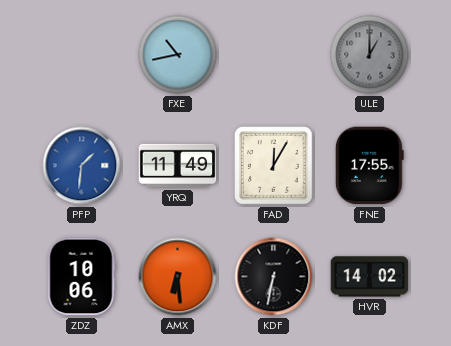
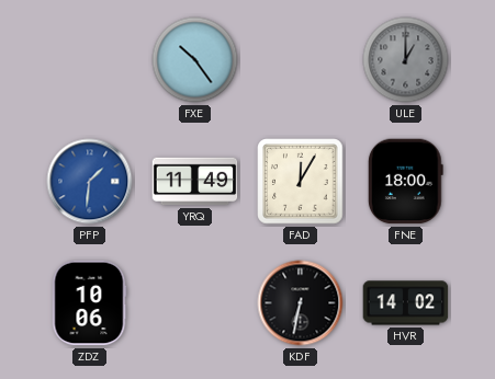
FXE: 10:43 -> 10:24 (195, 60)
FNE: 17:55 -> 18:00 (405, 182)
AMX: 6:29 -> none (178, 277)
